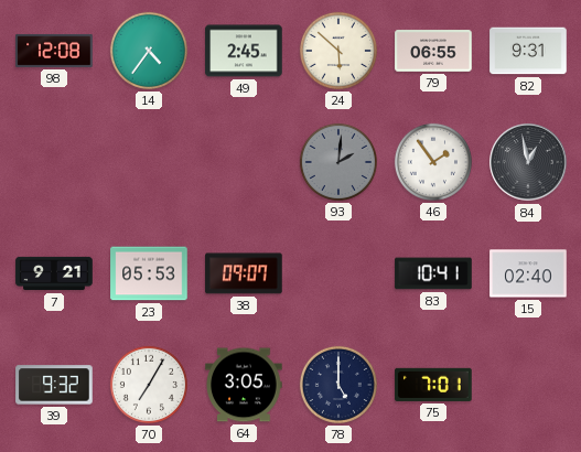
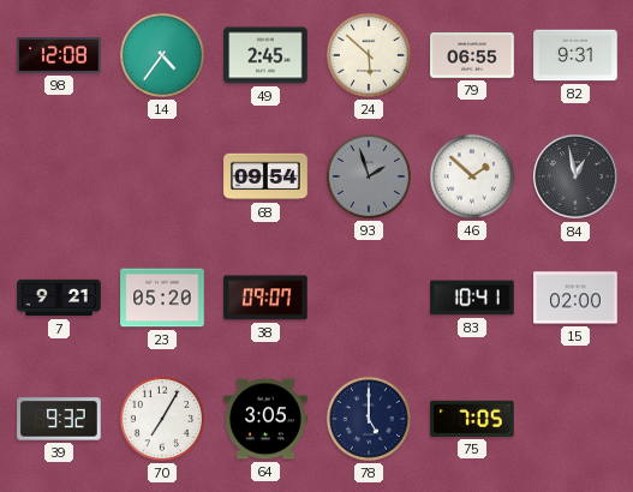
68: none -> 09:54 (265, 176)
93: 2:01 -> 1:57 (369, 176)
46: 1:54 -> 1:52 (472, 176)
23: 05:53 -> 05:20 (162, 298)
15: 02:40 -> 02:00 (575, 298)
75: 7:01 -> 7:05 (472, 419)
